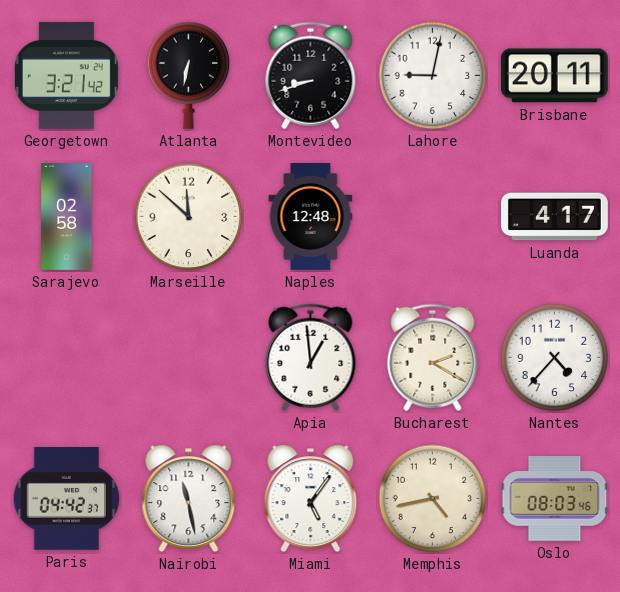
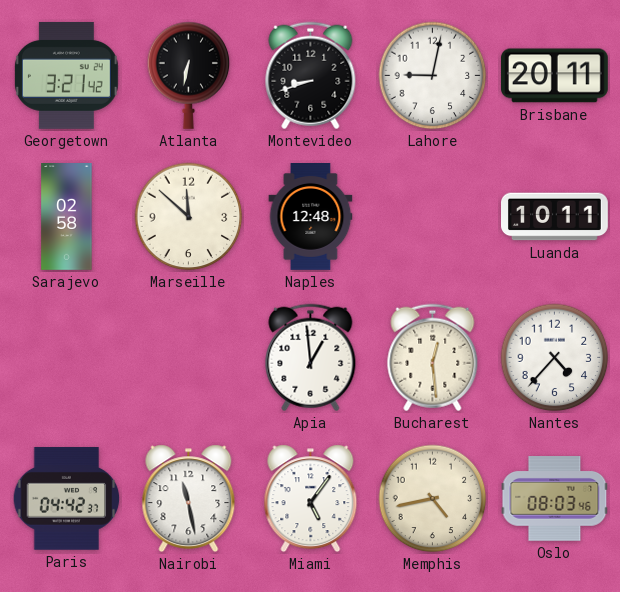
Luanda: 4:17 -> 10:11 (555, 217)
Bucharest: 2:20 -> 12:29 (433, 358)
